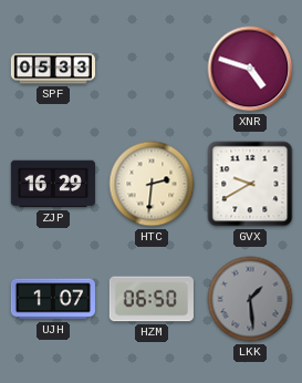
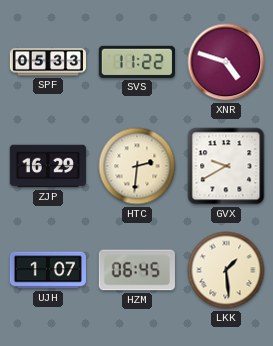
SVS: none -> 11:22 (137, 62)
HZM: 06:50 -> 06:45 (137, 270)
LKK dial: grey -> cream (226, 270)
